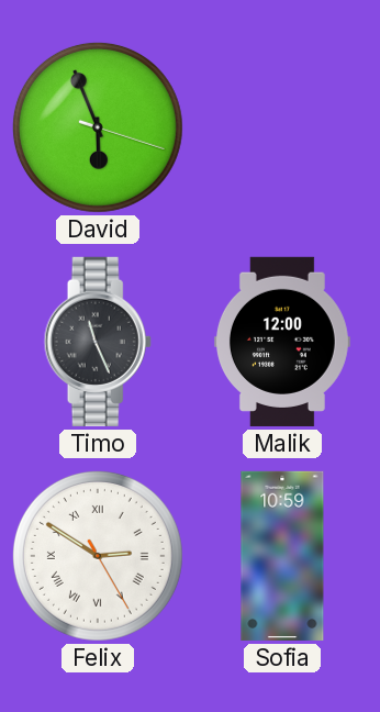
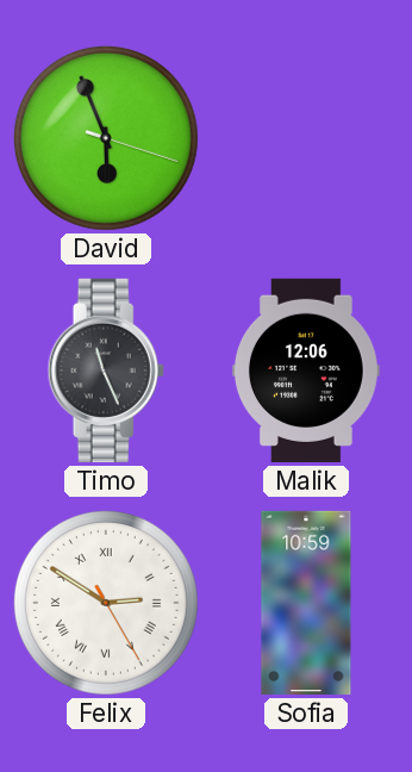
Malik: 12:00 -> 12:06 (306, 371)
